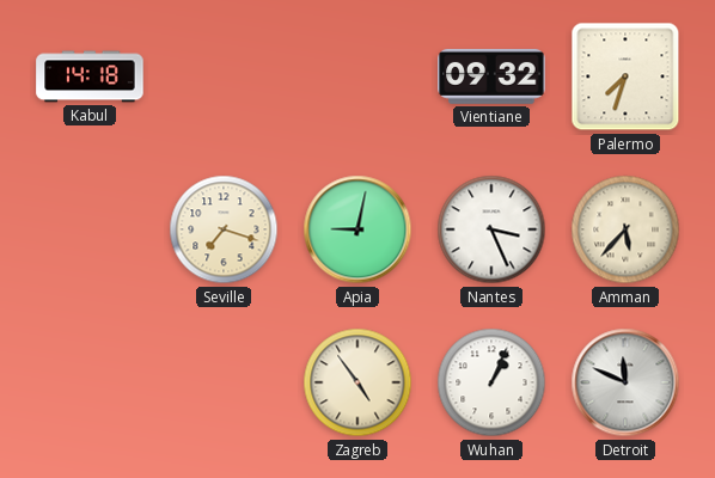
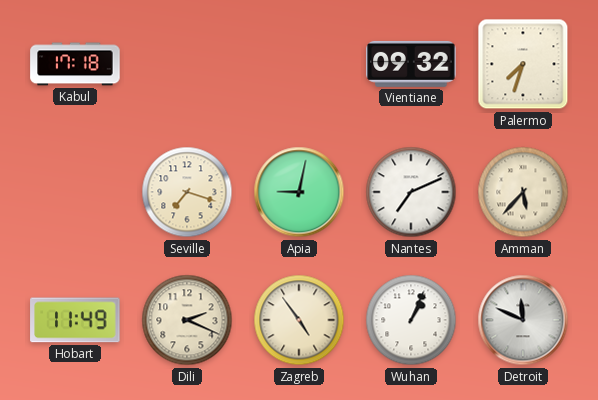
Kabul: 14:18 -> 17:18 (75, 64)
Nantes: 3:26 -> 7:11 (411, 192)
Hobart: none -> 11:49 (75, 320)
Dili: none -> 2:19 (187, 320)
